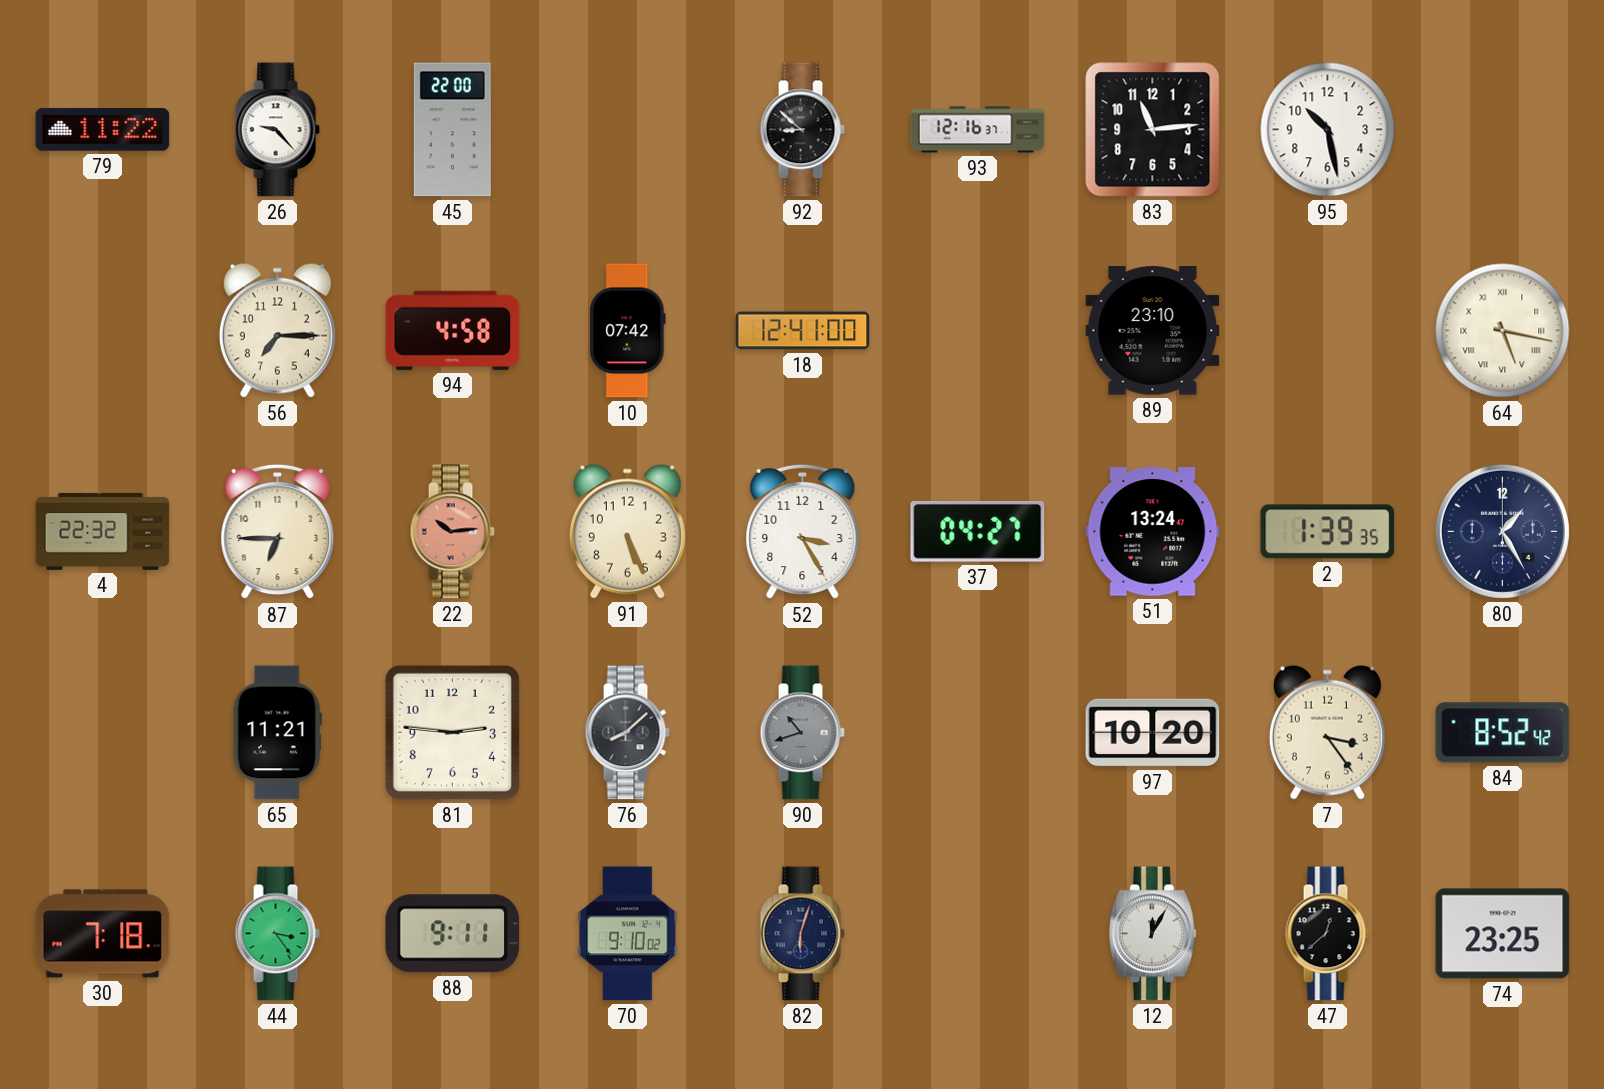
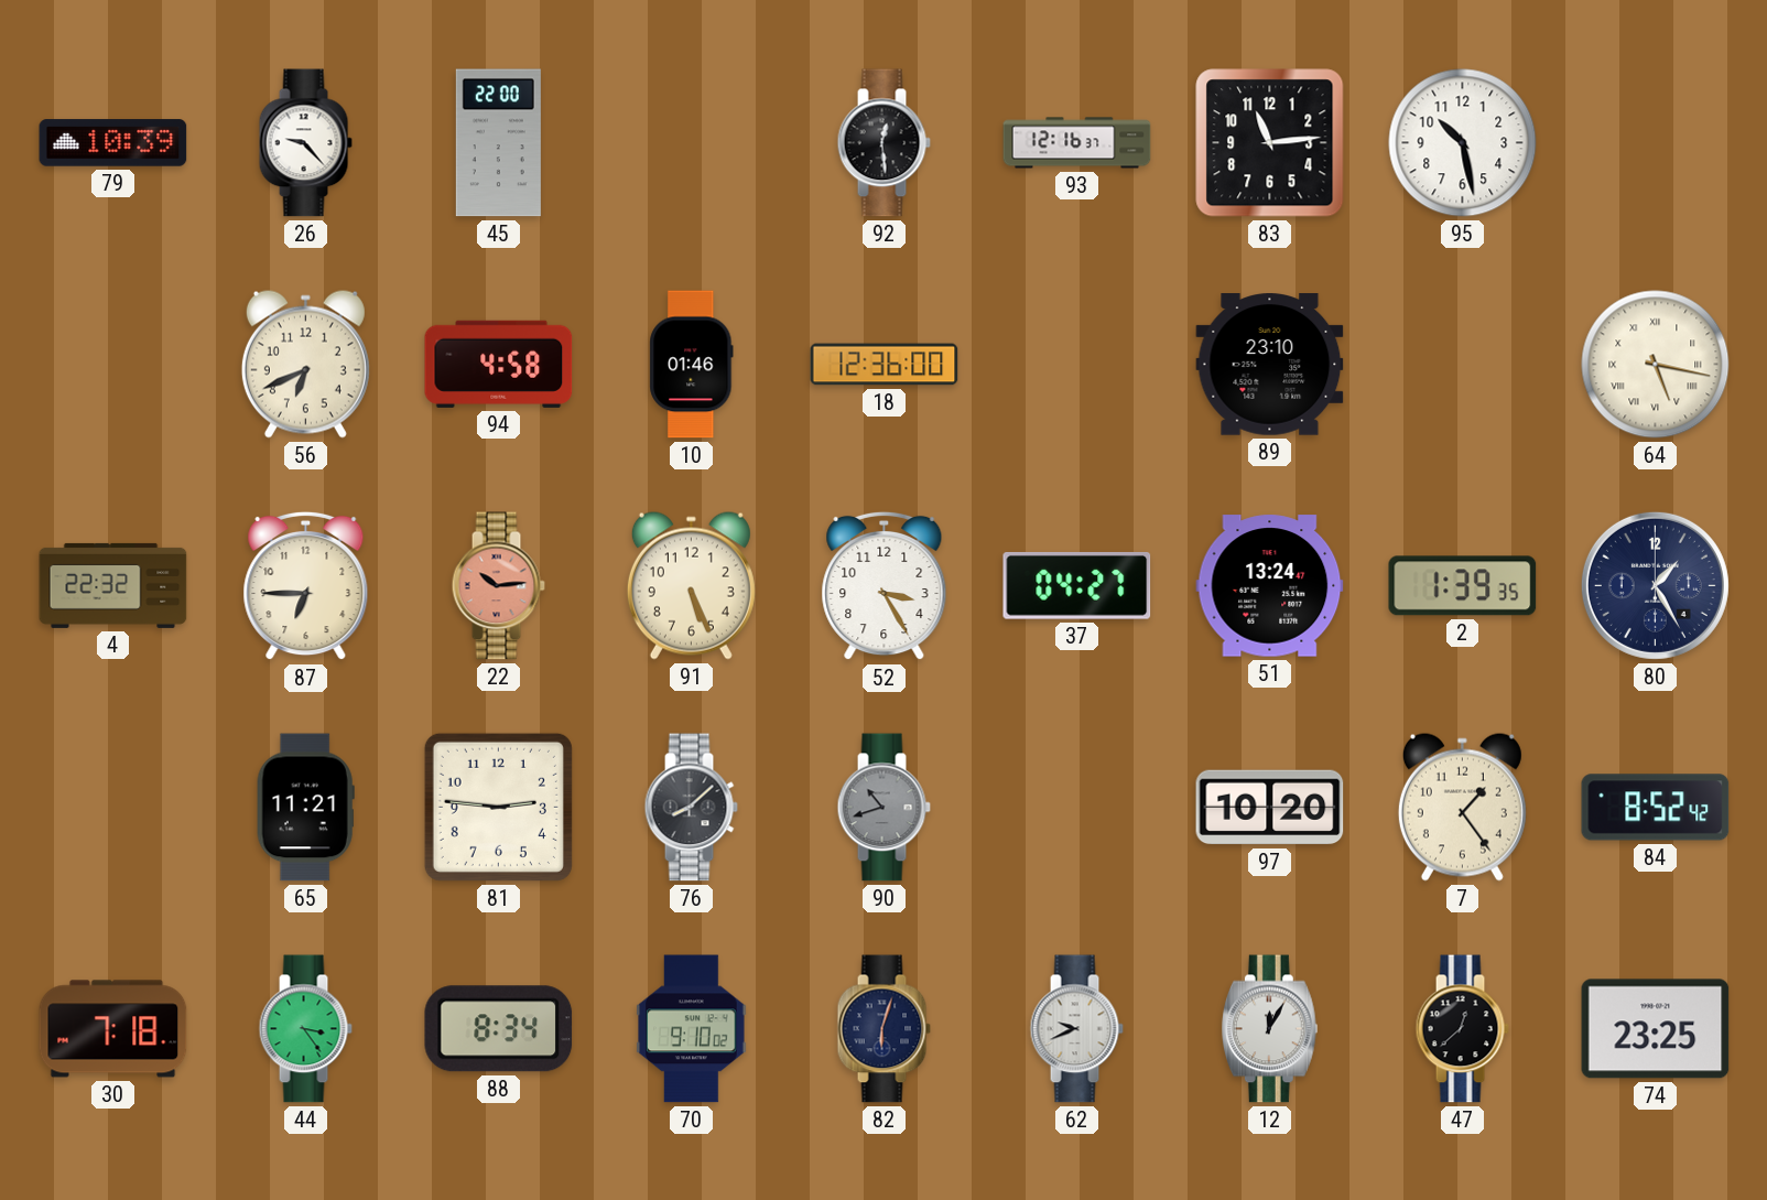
79: 11:22 -> 10:39 (113, 143)
92: 8:52 -> 12:29 (883, 143)
56: 7:15 -> 6:41 (305, 364)
10: 07:42 -> 01:46 (692, 365)
18: 12:41 -> 12:36 (885, 365)
7: 3:24 -> 1:24 (1462, 807)
88: 9:11 -> 8:34 (499, 1029)
62: none -> 9:41 (1076, 1029)
